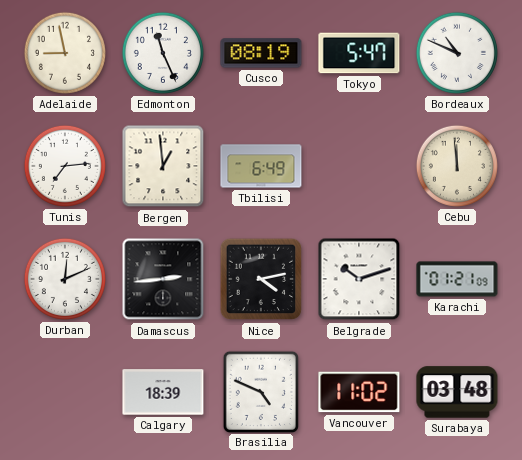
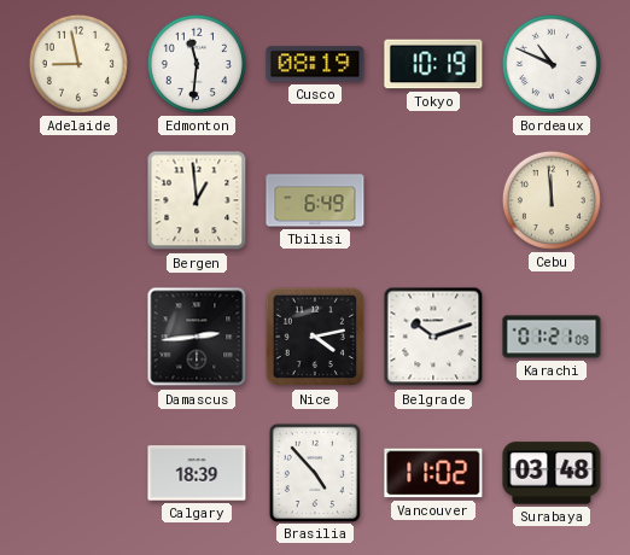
Edmonton: 11:26 -> 11:31 (197, 64)
Tokyo: 5:47 -> 10:19 (433, 64)
Tunis: 7:14 -> none (65, 166)
Durban: 12:11 -> none (65, 279)
Brasilia: 4:49 -> 4:53 (315, 472)
